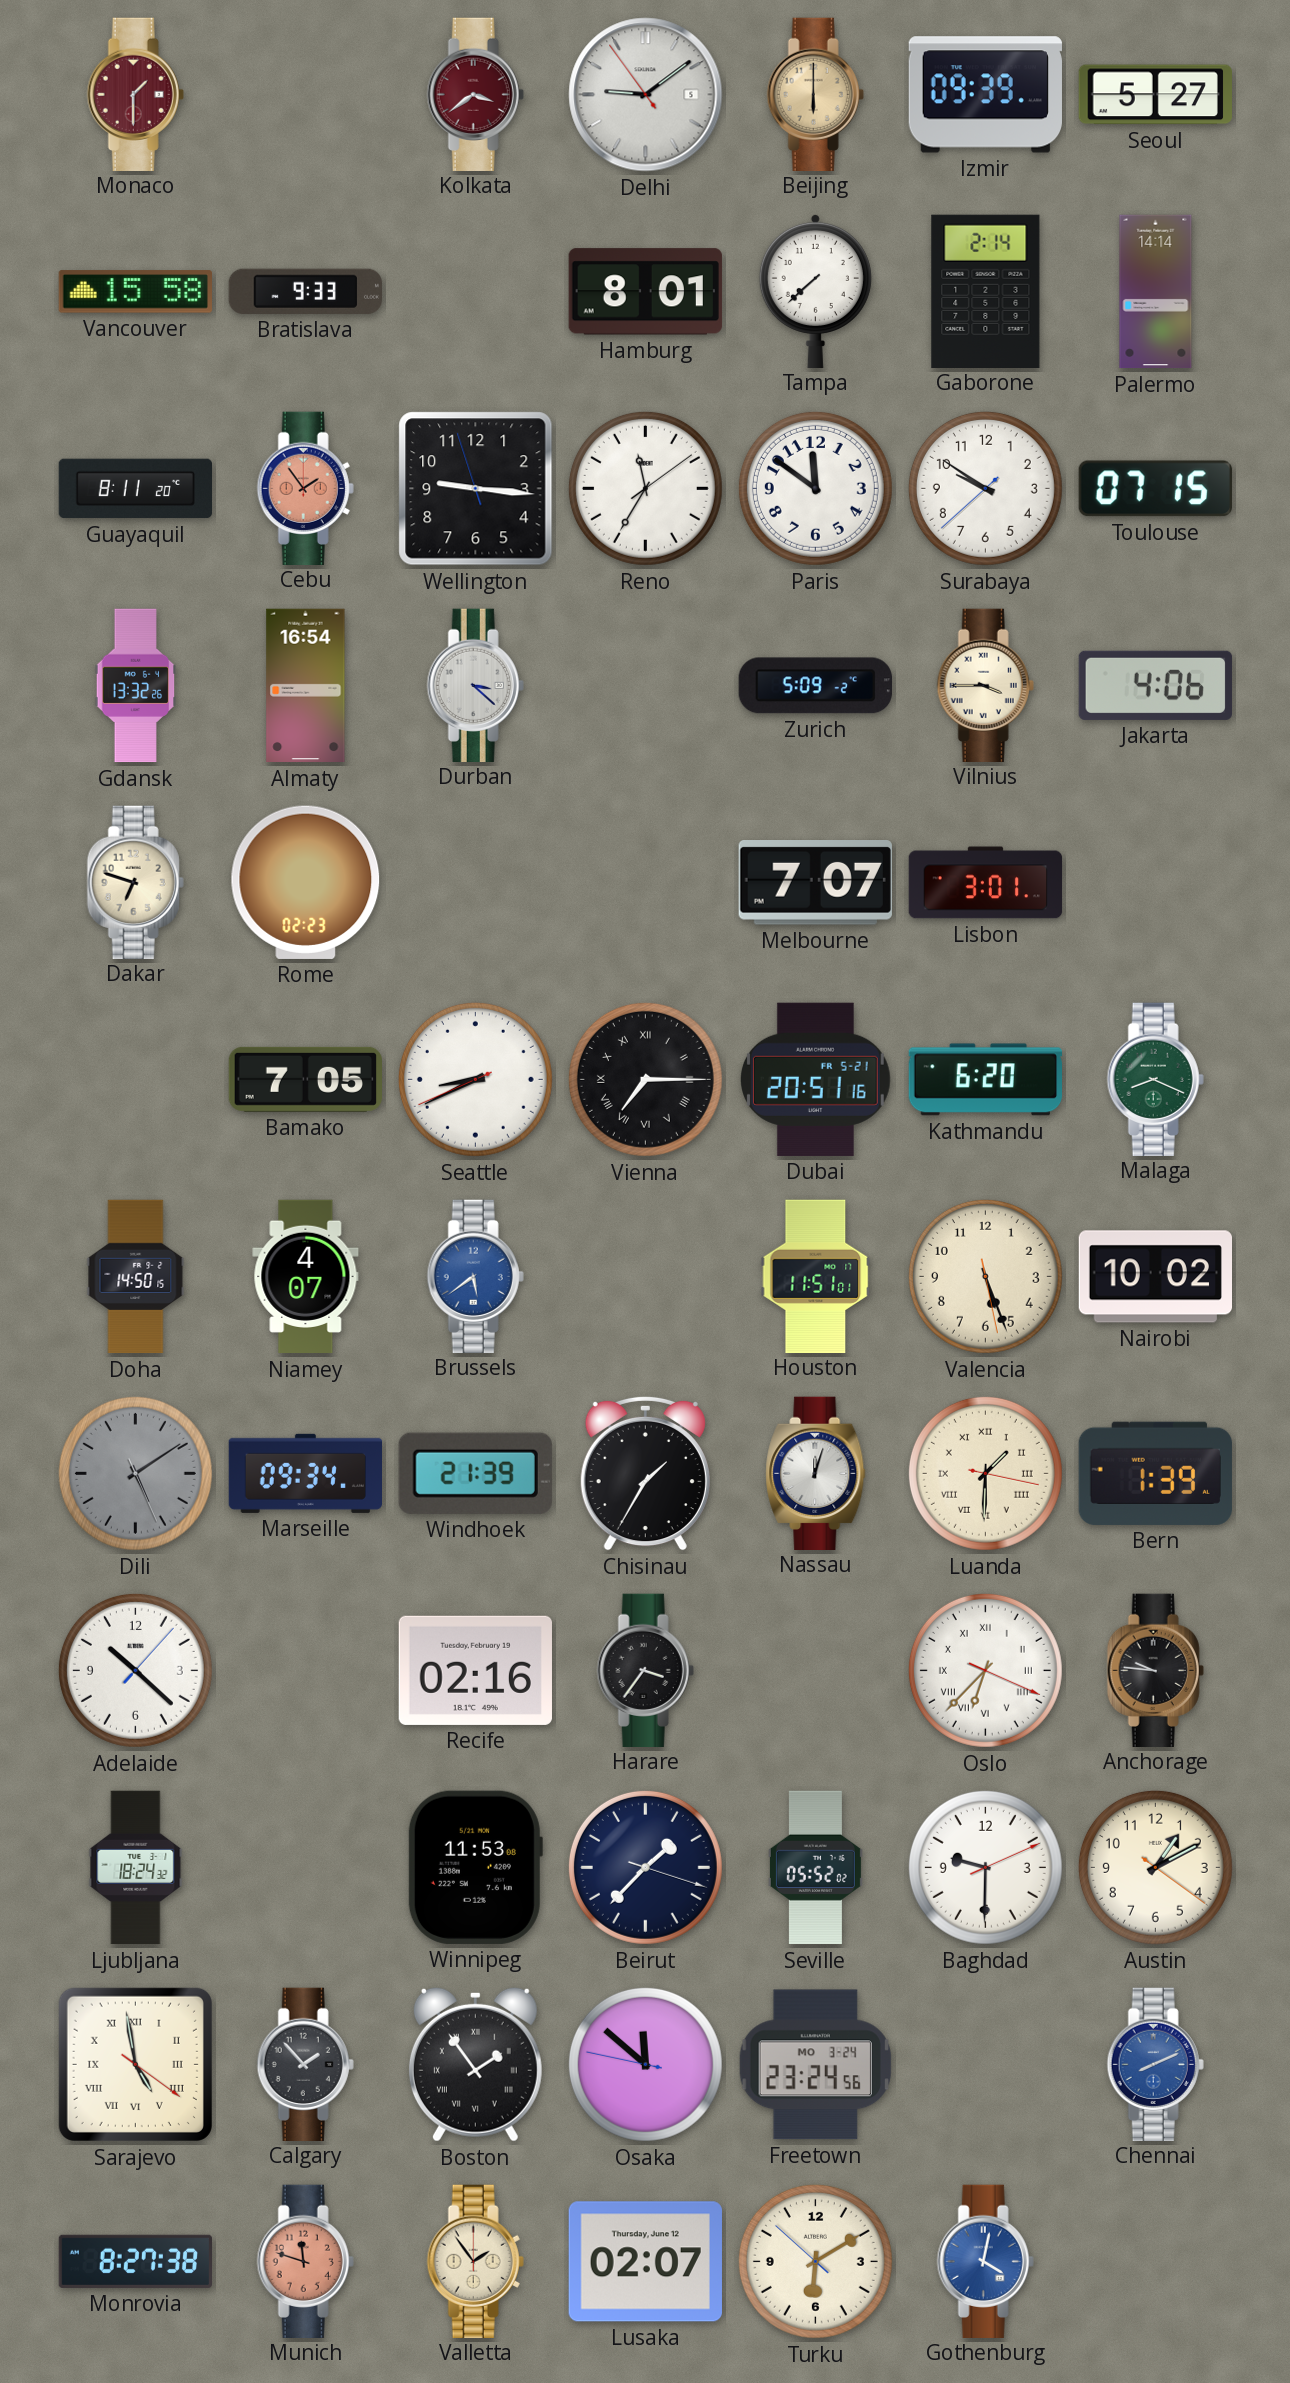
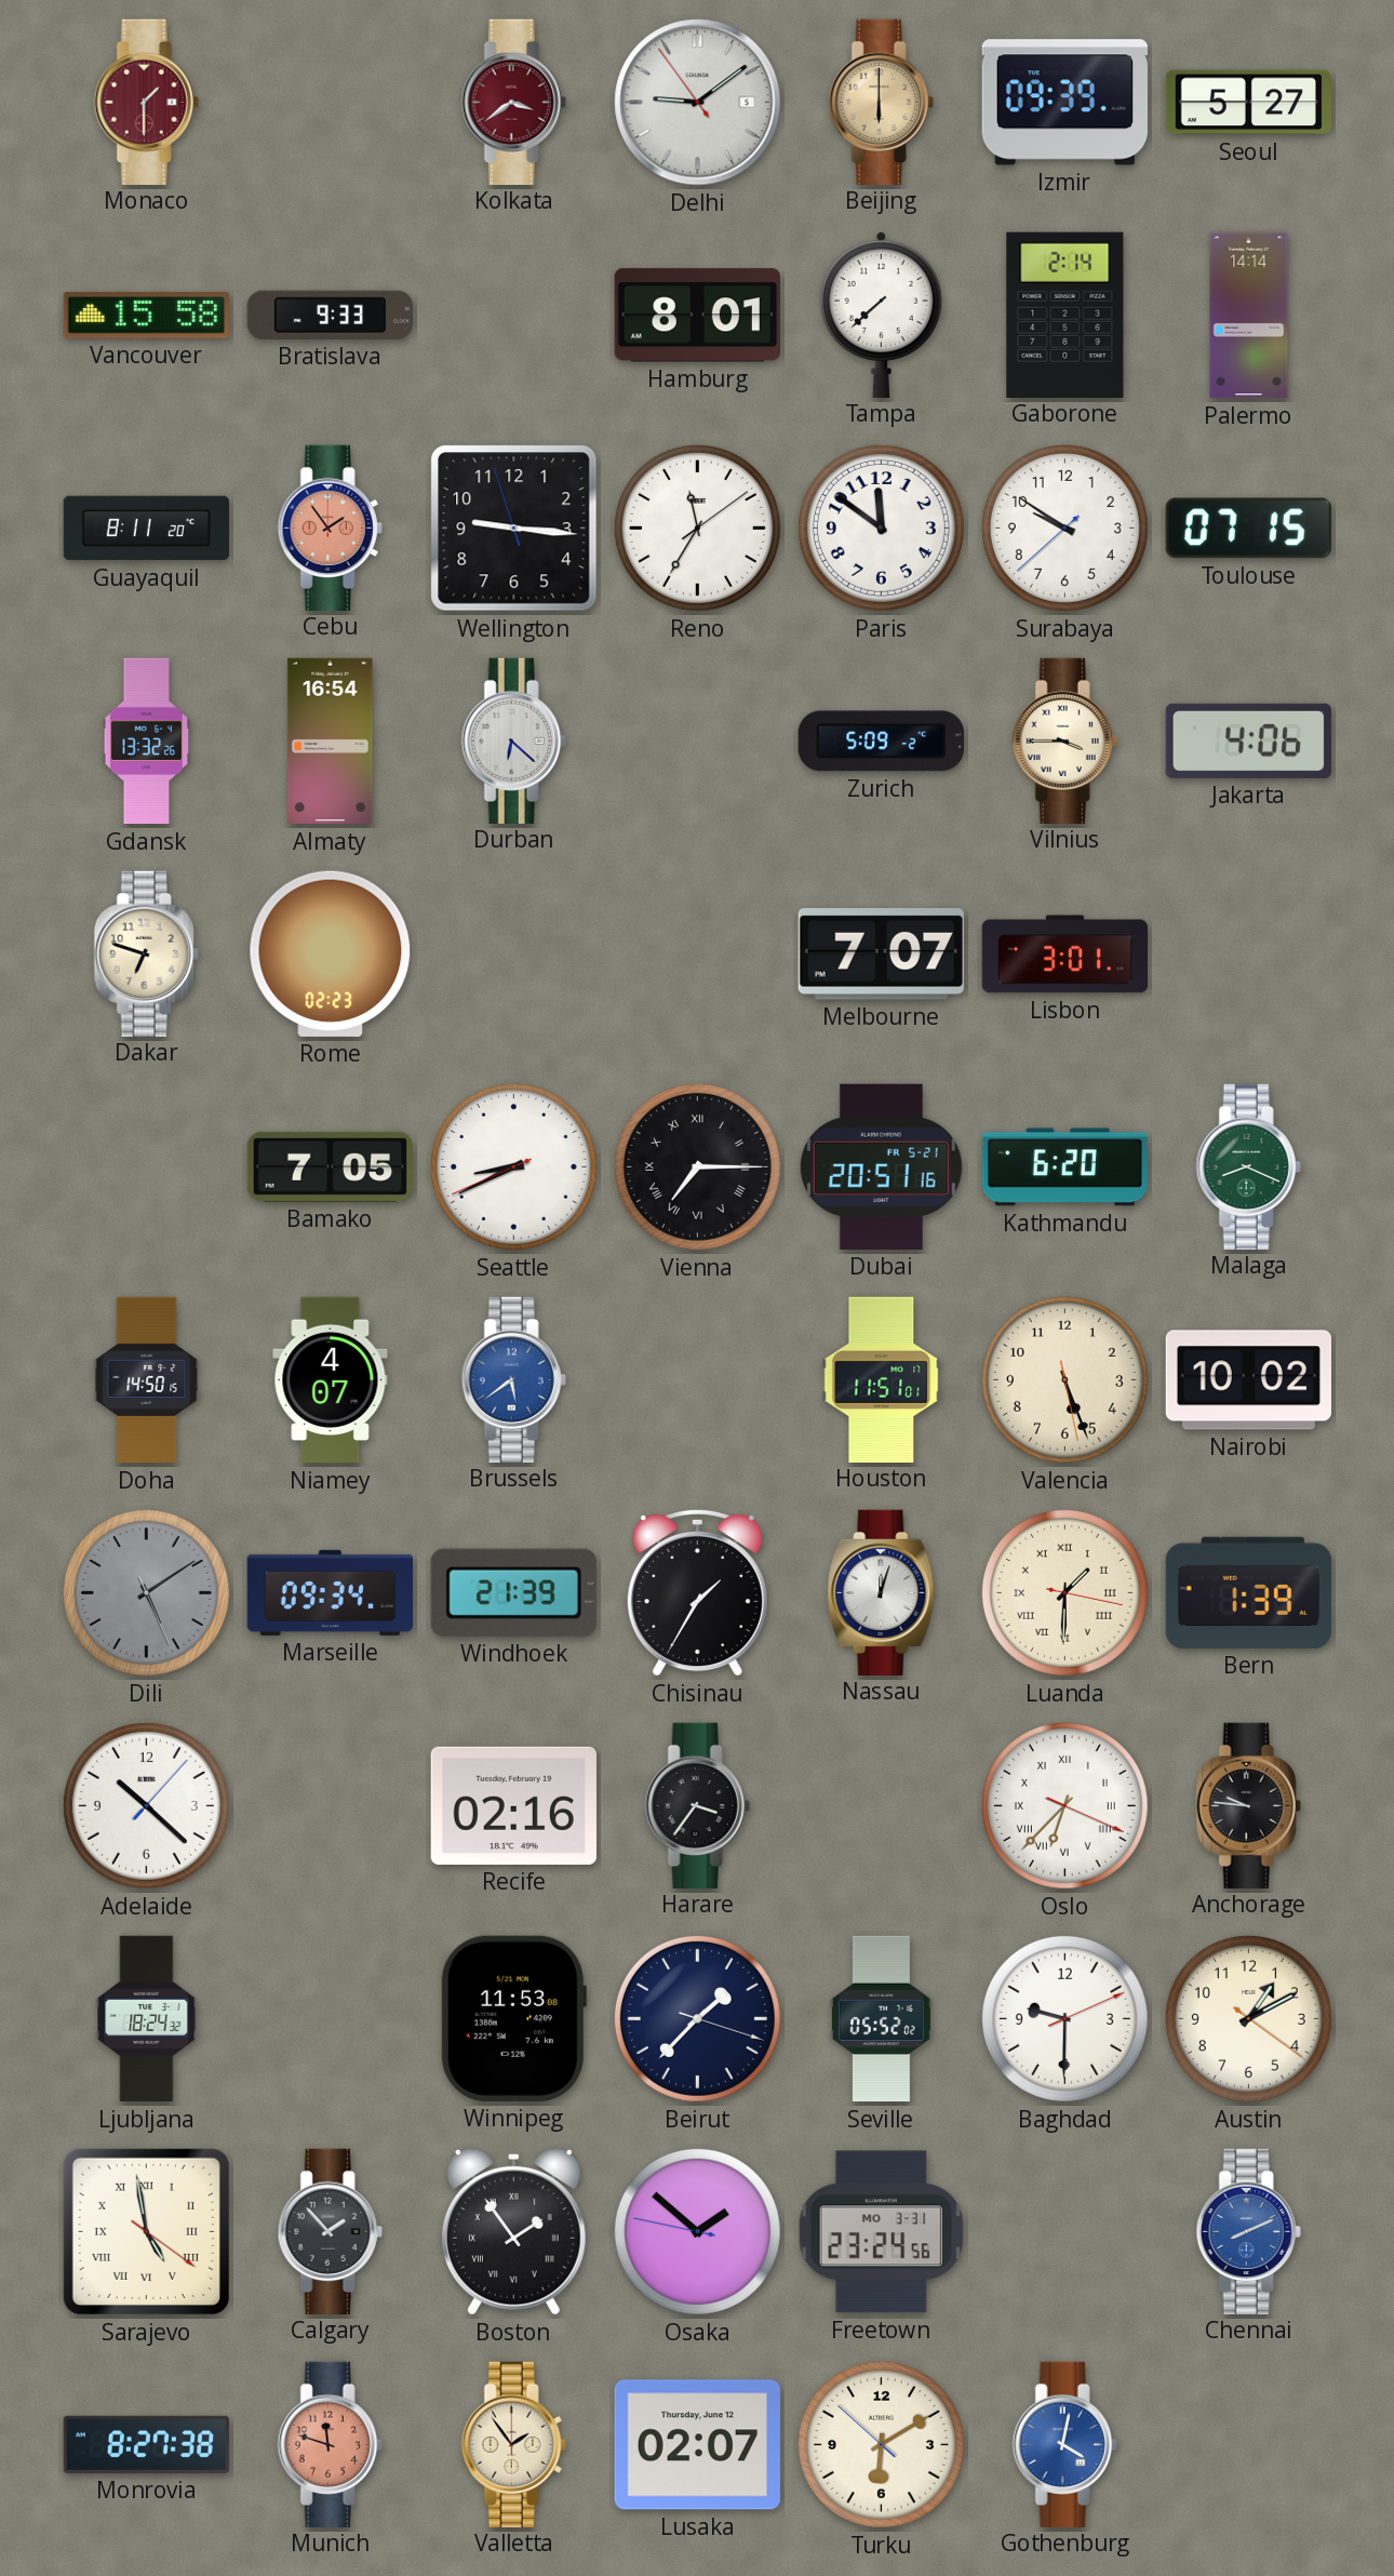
Durban: 3:22 -> 6:22 (513, 740)
Osaka: 11:51 -> 1:51 (697, 2231)
Freetown date: MO 3-24 -> MO 3-31 (881, 2232)
